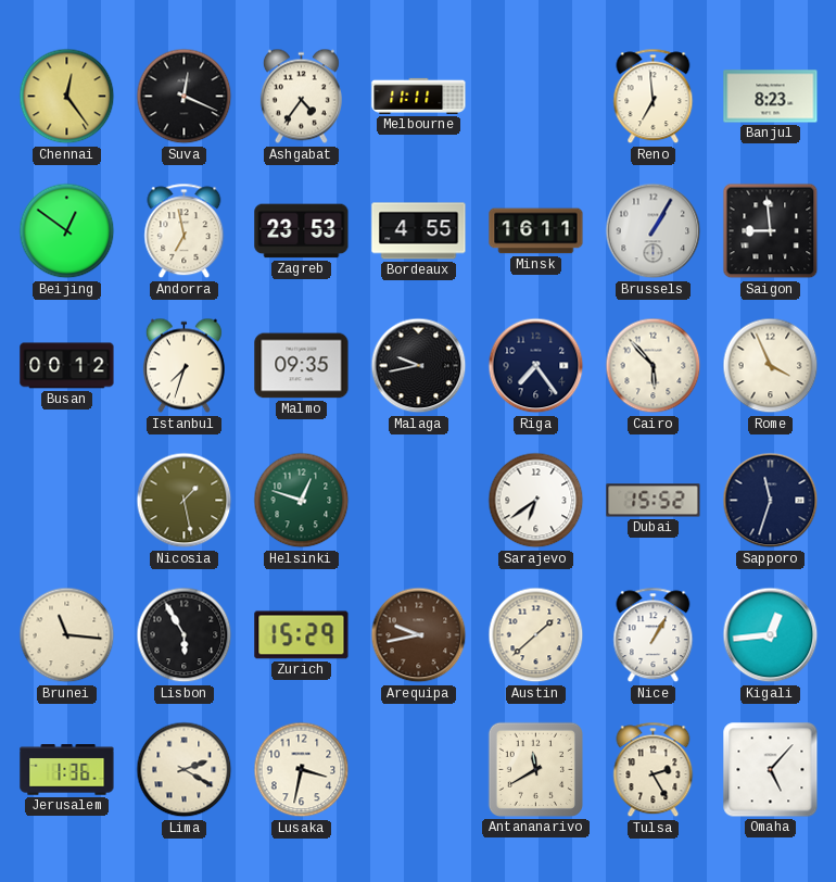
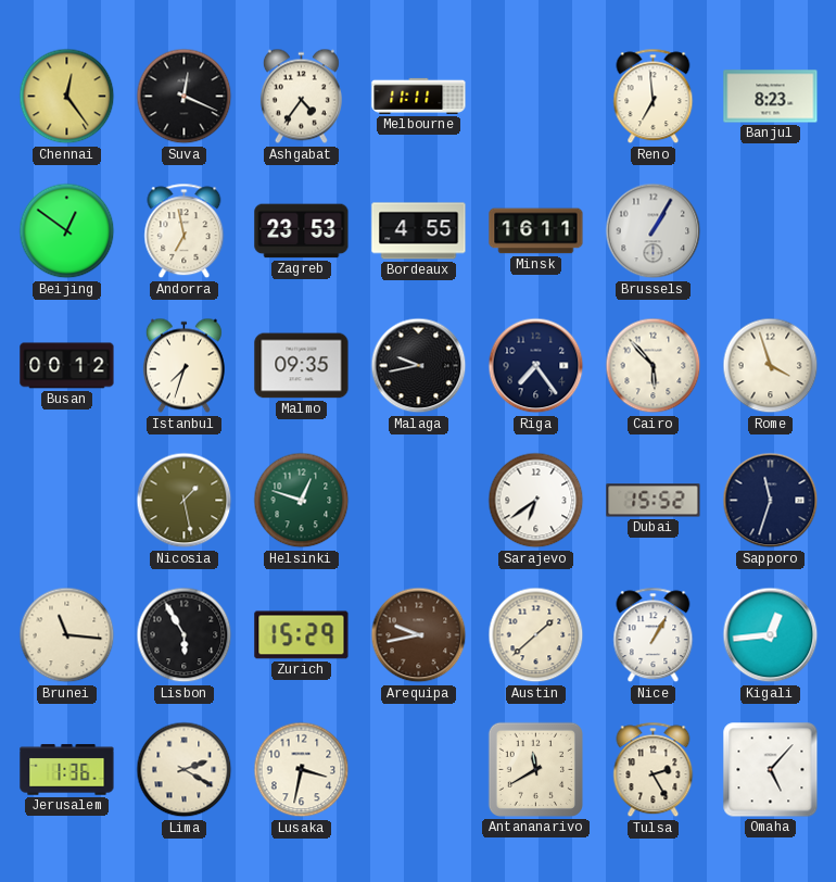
Saigon: 8:59 -> none (771, 231)
Rome: 3:56 -> 3:57 (771, 366)
